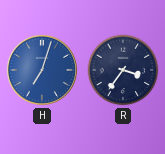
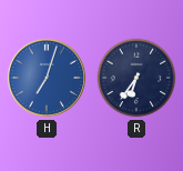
R: 3:36 -> 6:36 (136, 78)
